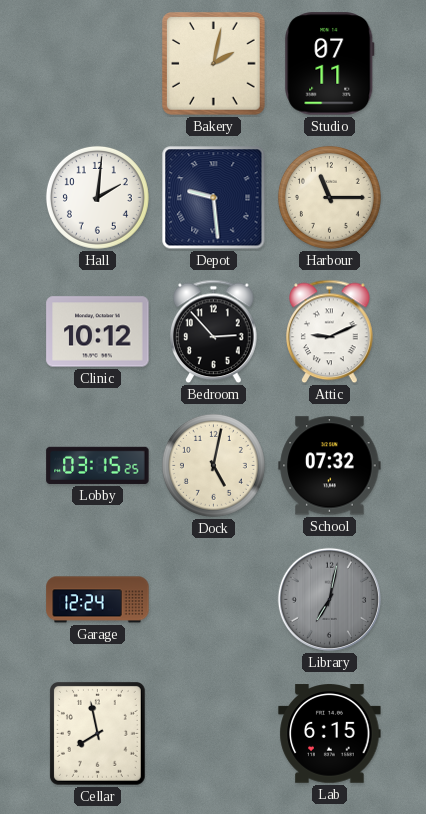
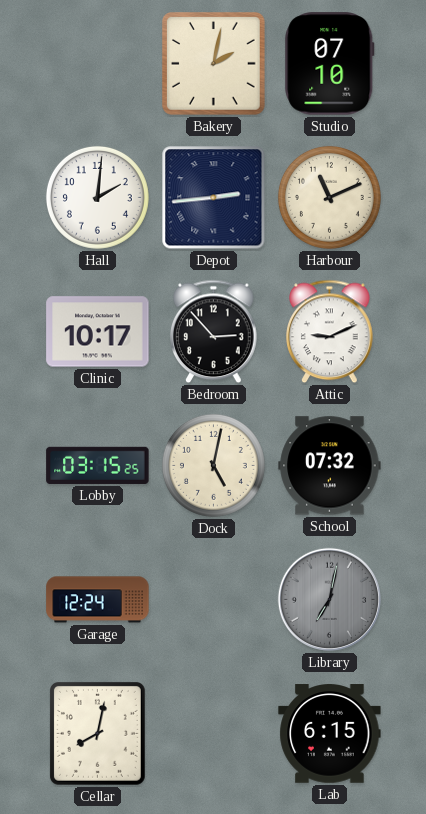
Studio: 07:11 -> 07:10 (330, 64)
Depot: 9:29 -> 2:44 (214, 198)
Harbour: 11:15 -> 11:11 (329, 197)
Clinic: 10:12 -> 10:17 (98, 332)
Cellar: 7:58 -> 8:02 (97, 733)
